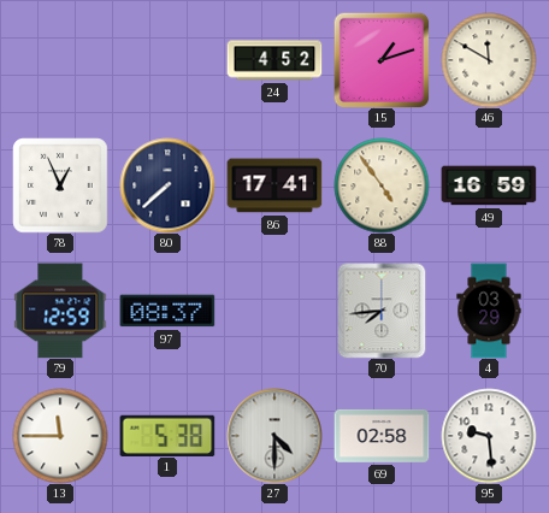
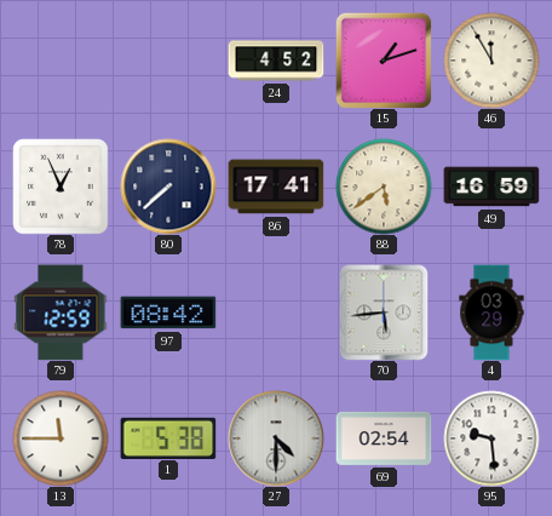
46: 11:50 -> 11:55 (491, 61)
88: 4:54 -> 5:39 (384, 187)
97: 08:37 -> 08:42 (168, 313)
70: 7:44 -> 5:44 (384, 313)
69: 02:58 -> 02:54 (384, 438)
